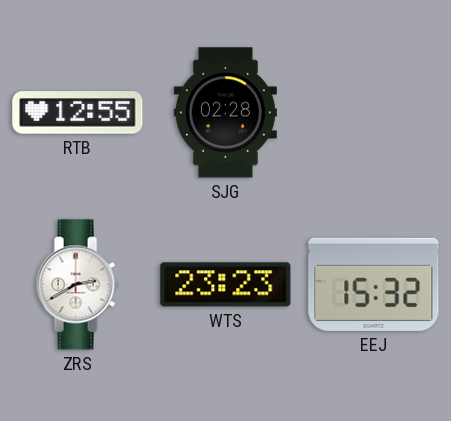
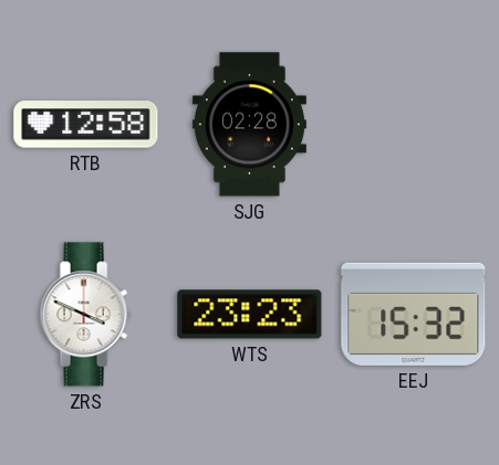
RTB: 12:55 -> 12:58 (86, 125)
ZRS: 2:40 -> 3:49 (85, 315)
